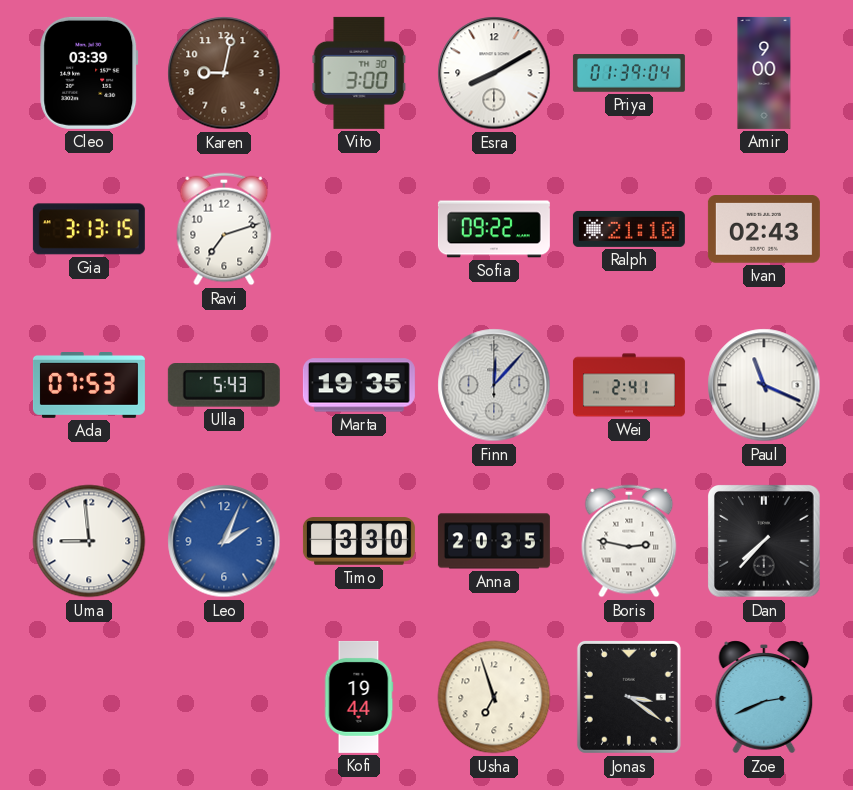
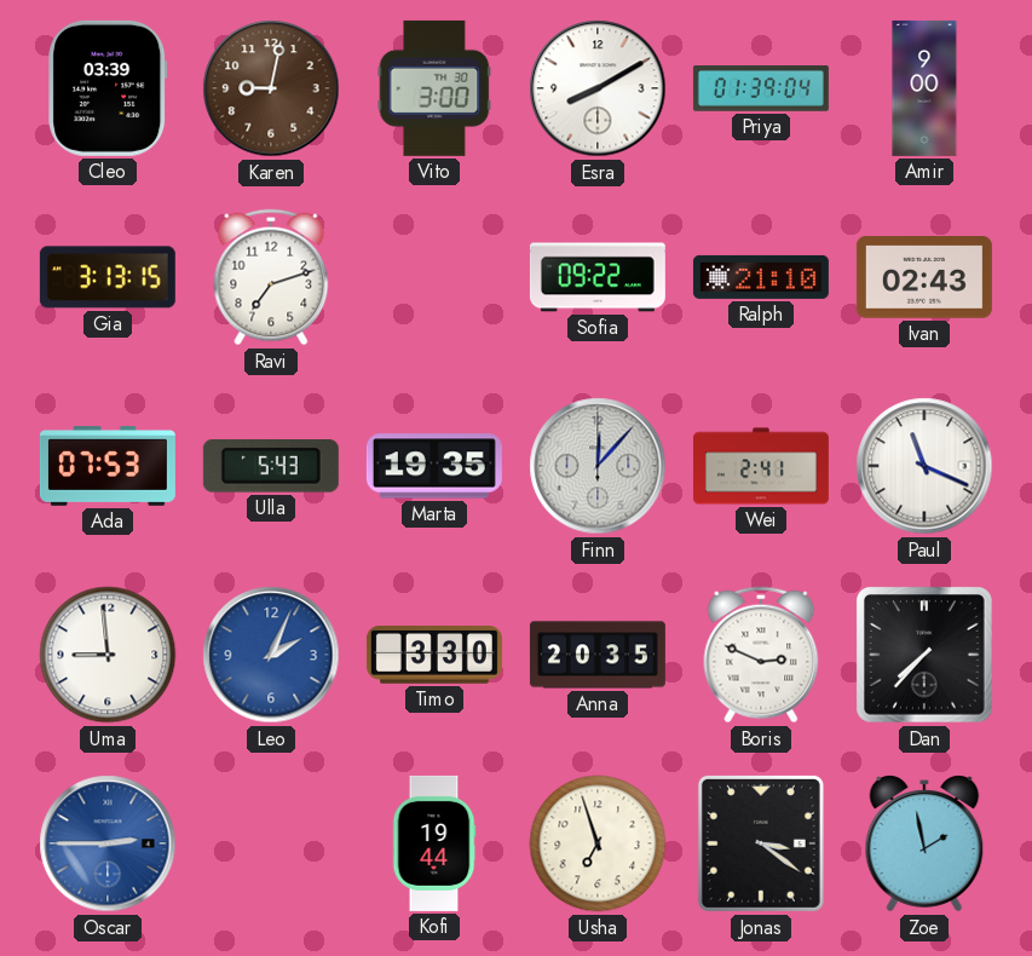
Boris: 2:47 -> 2:49 (761, 655)
Oscar: none -> 2:45 (108, 843)
Zoe: 2:41 -> 1:58 (924, 843)
